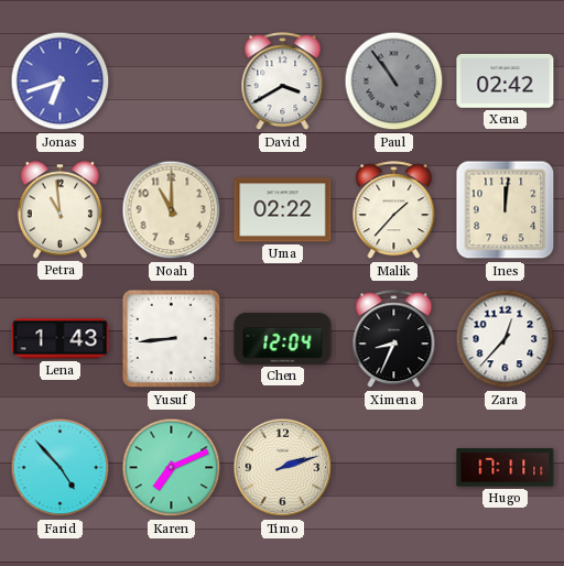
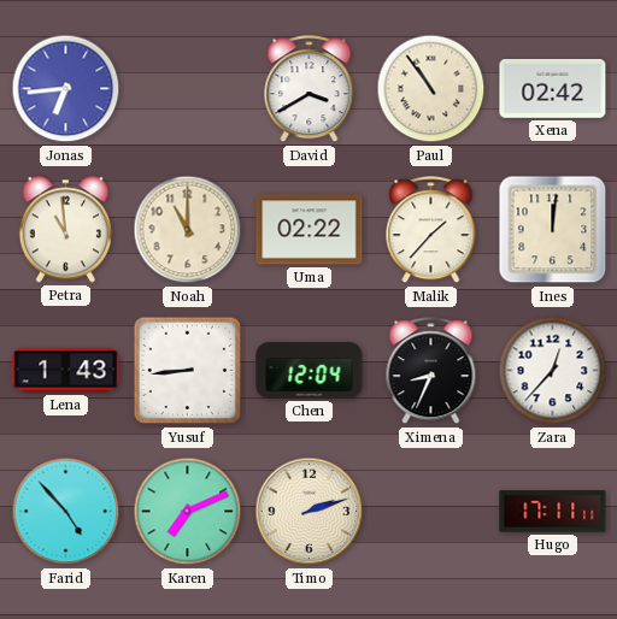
Jonas: 6:42 -> 6:44 (66, 89)
Paul dial: grey -> cream (431, 89)
